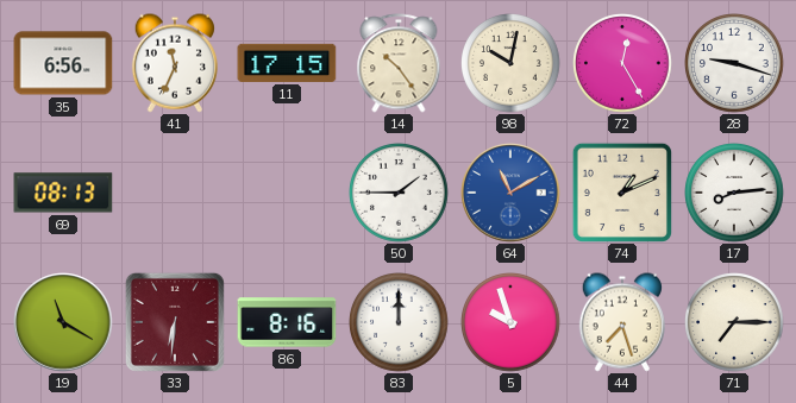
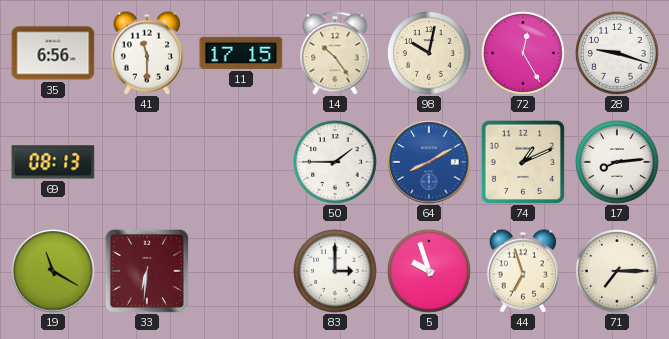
41: 11:34 -> 11:30 (147, 53)
64: 11:10 -> 8:10 (429, 162)
86: 8:16 -> none (287, 322)
83: 12:00 -> 3:00 (335, 271)
44: 7:27 -> 6:57 (523, 271)
